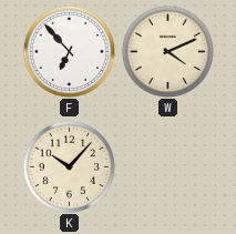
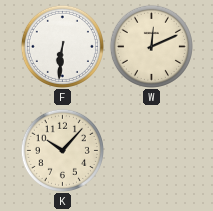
F: 6:53 -> 6:31 (62, 46)
W: 4:11 -> 12:11 (151, 46)
